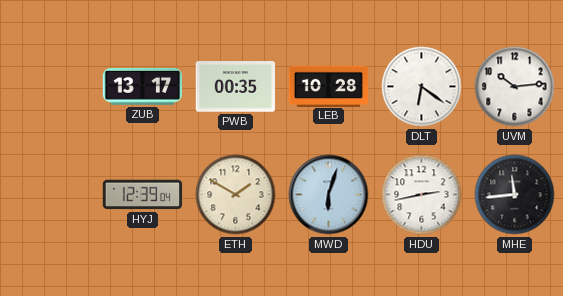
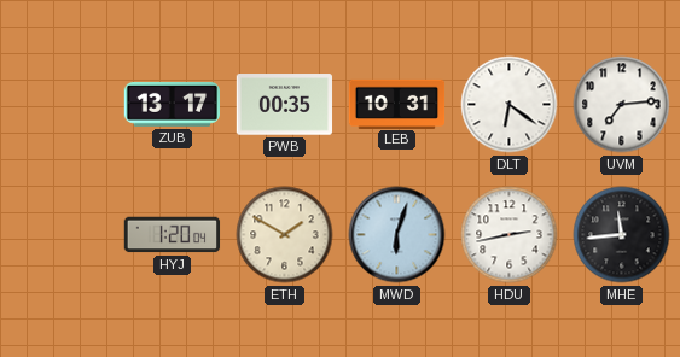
LEB: 10:28 -> 10:31 (397, 104)
UVM: 10:14 -> 7:14 (622, 105)
HYJ: 12:39 -> 1:20 (173, 235)
